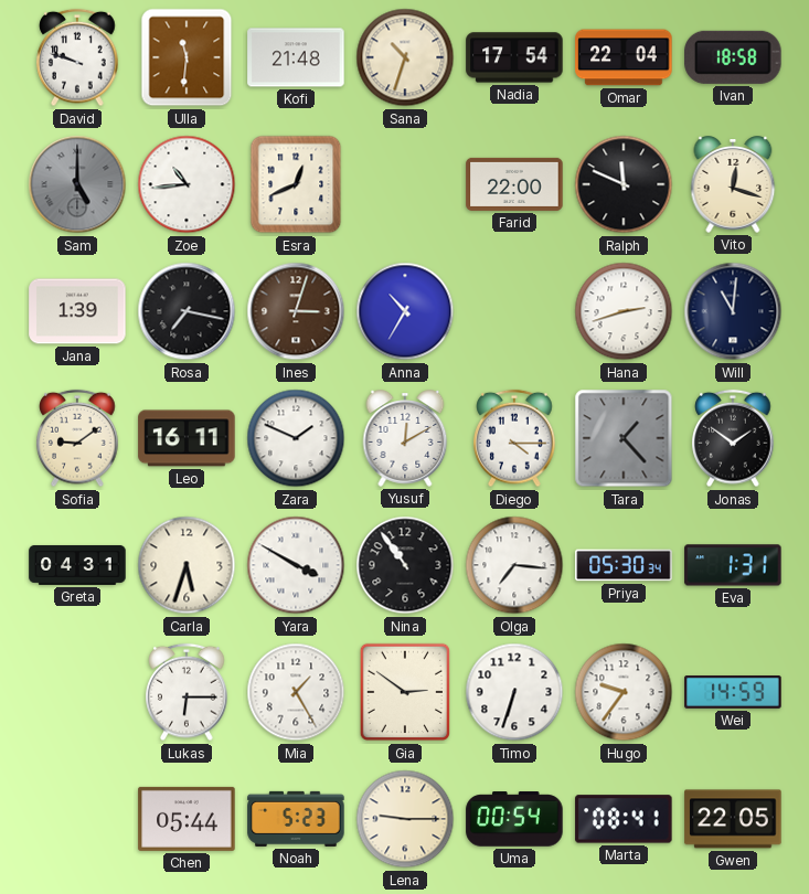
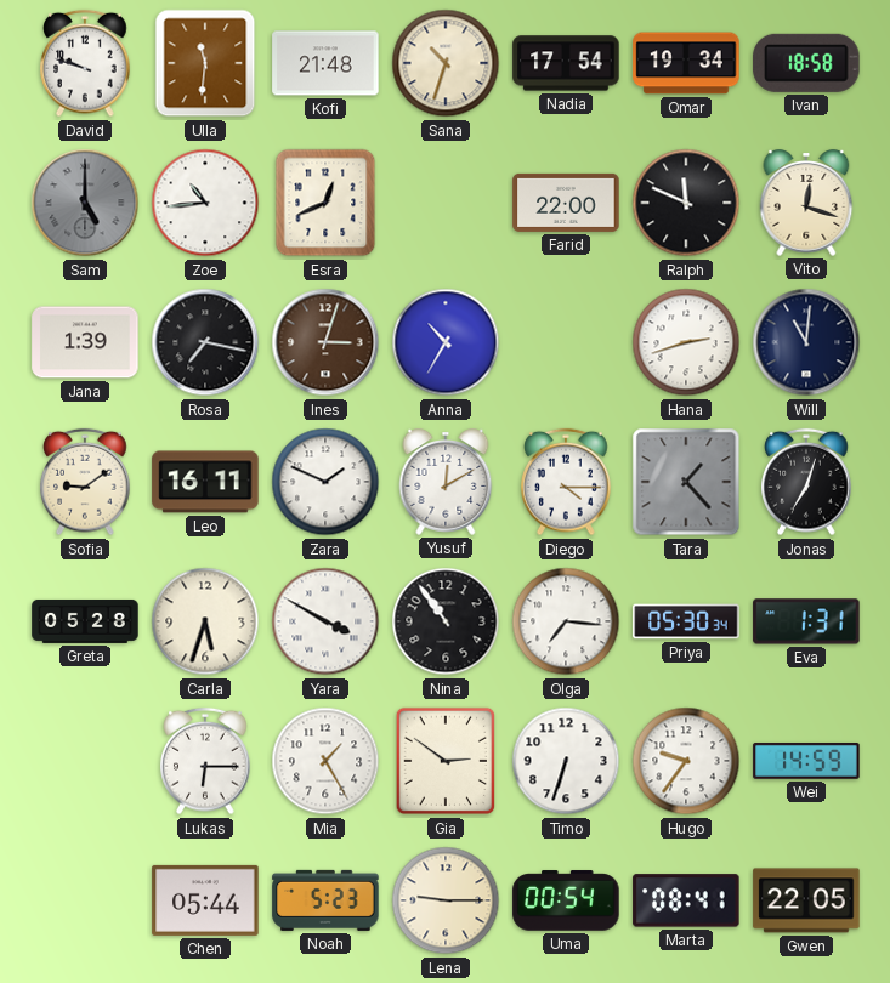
Omar: 22:04 -> 19:34 (686, 63)
Jonas: 1:51 -> 7:03 (806, 482)
Greta: 04:31 -> 05:28 (85, 621)
